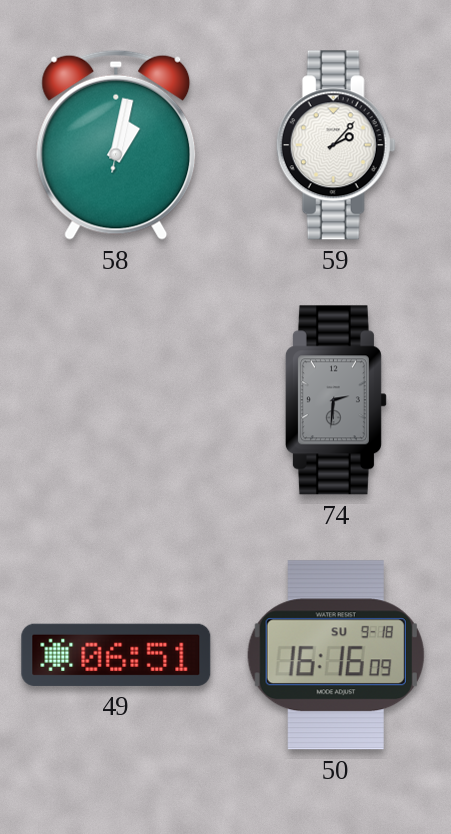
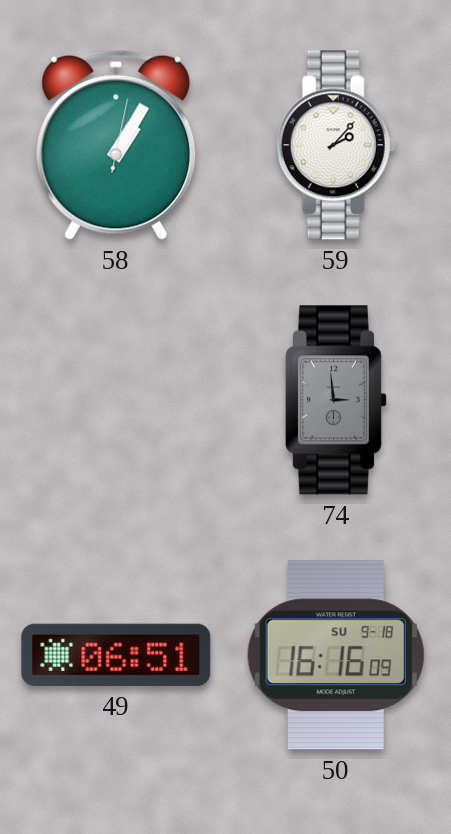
58: 1:02 -> 1:05 (116, 145)
74: 2:31 -> 2:59 (336, 400)
